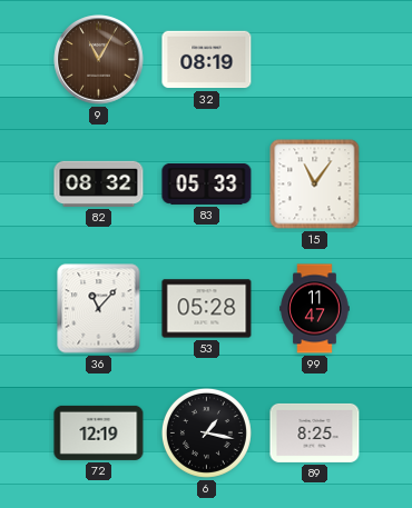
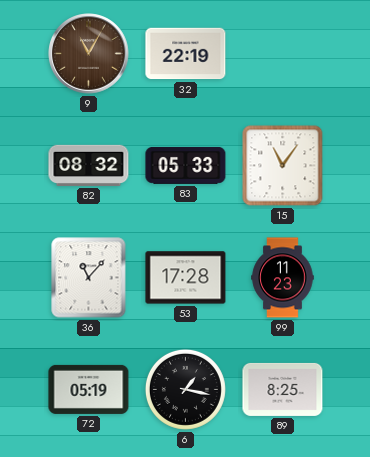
32: 08:19 -> 22:19 (186, 54)
53: 05:28 -> 17:28 (186, 278)
99: 11:47 -> 11:23 (283, 278)
72: 12:19 -> 05:19 (89, 389)
